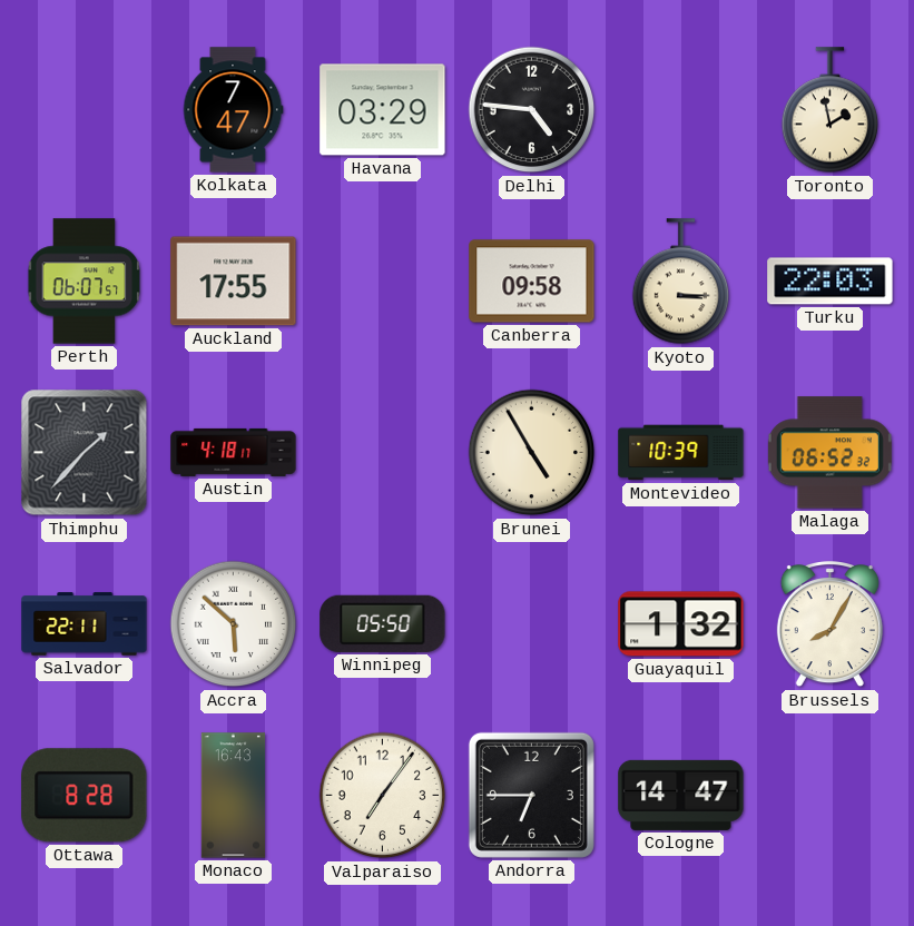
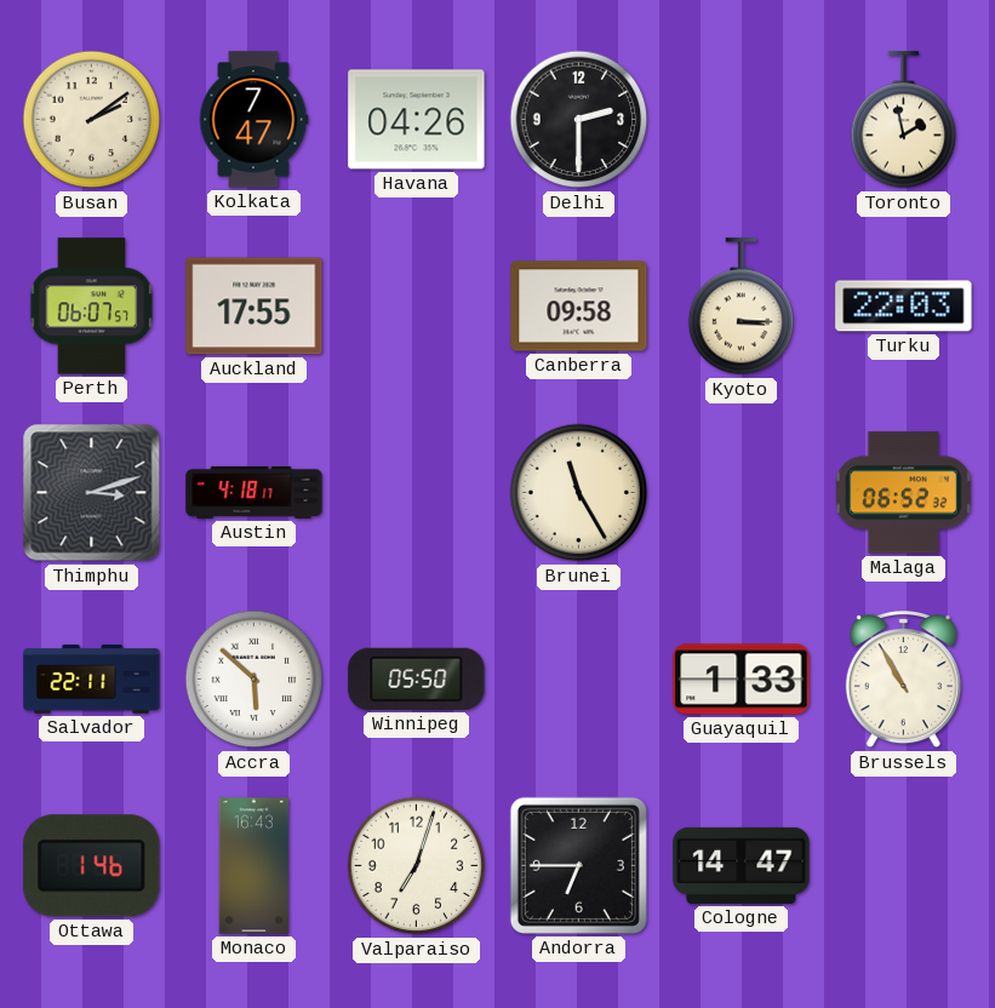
Busan: none -> 2:09 (92, 120)
Havana: 03:29 -> 04:26 (417, 120)
Delhi: 4:46 -> 2:30 (579, 120)
Thimphu: 1:37 -> 3:12 (92, 493)
Brunei: 4:55 -> 11:25 (579, 493)
Montevideo: 10:39 -> none (681, 453)
Guayaquil: 1:32 -> 1:33 (742, 680)
Brussels: 8:05 -> 10:55 (903, 681)
Ottawa: 8:28 -> 1:46 (92, 866)
Valparaiso: 7:06 -> 7:03 (417, 866)
